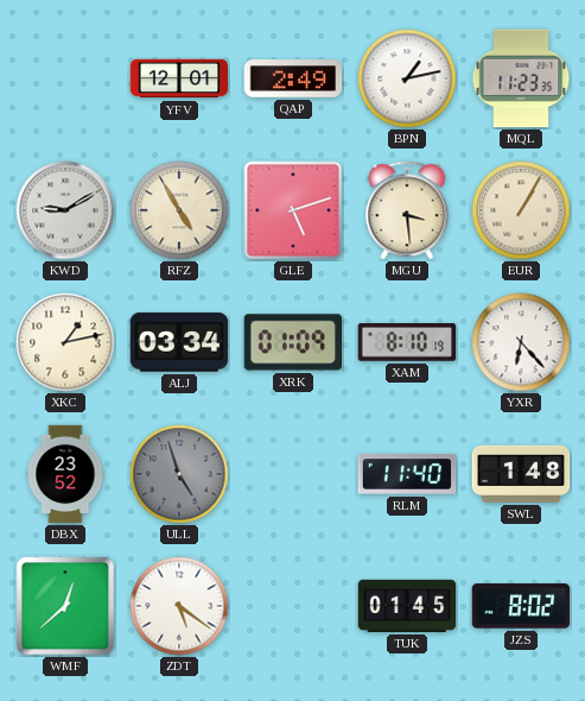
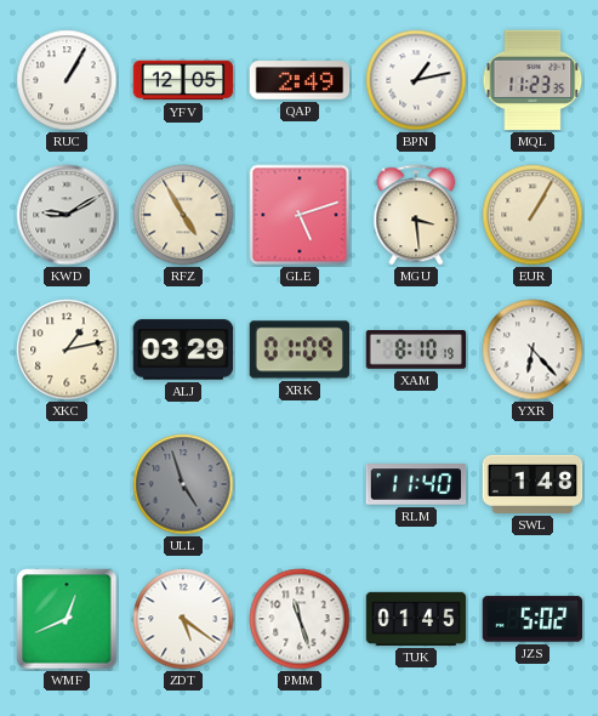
RUC: none -> 1:05 (67, 80)
YFV: 12:01 -> 12:05 (183, 80)
ALJ: 03:34 -> 03:29 (183, 350)
DBX: 23:52 -> none (65, 474)
WMF: 12:38 -> 12:41 (67, 619)
PMM: none -> 11:27 (300, 619)
JZS: 8:02 -> 5:02 (532, 619)
